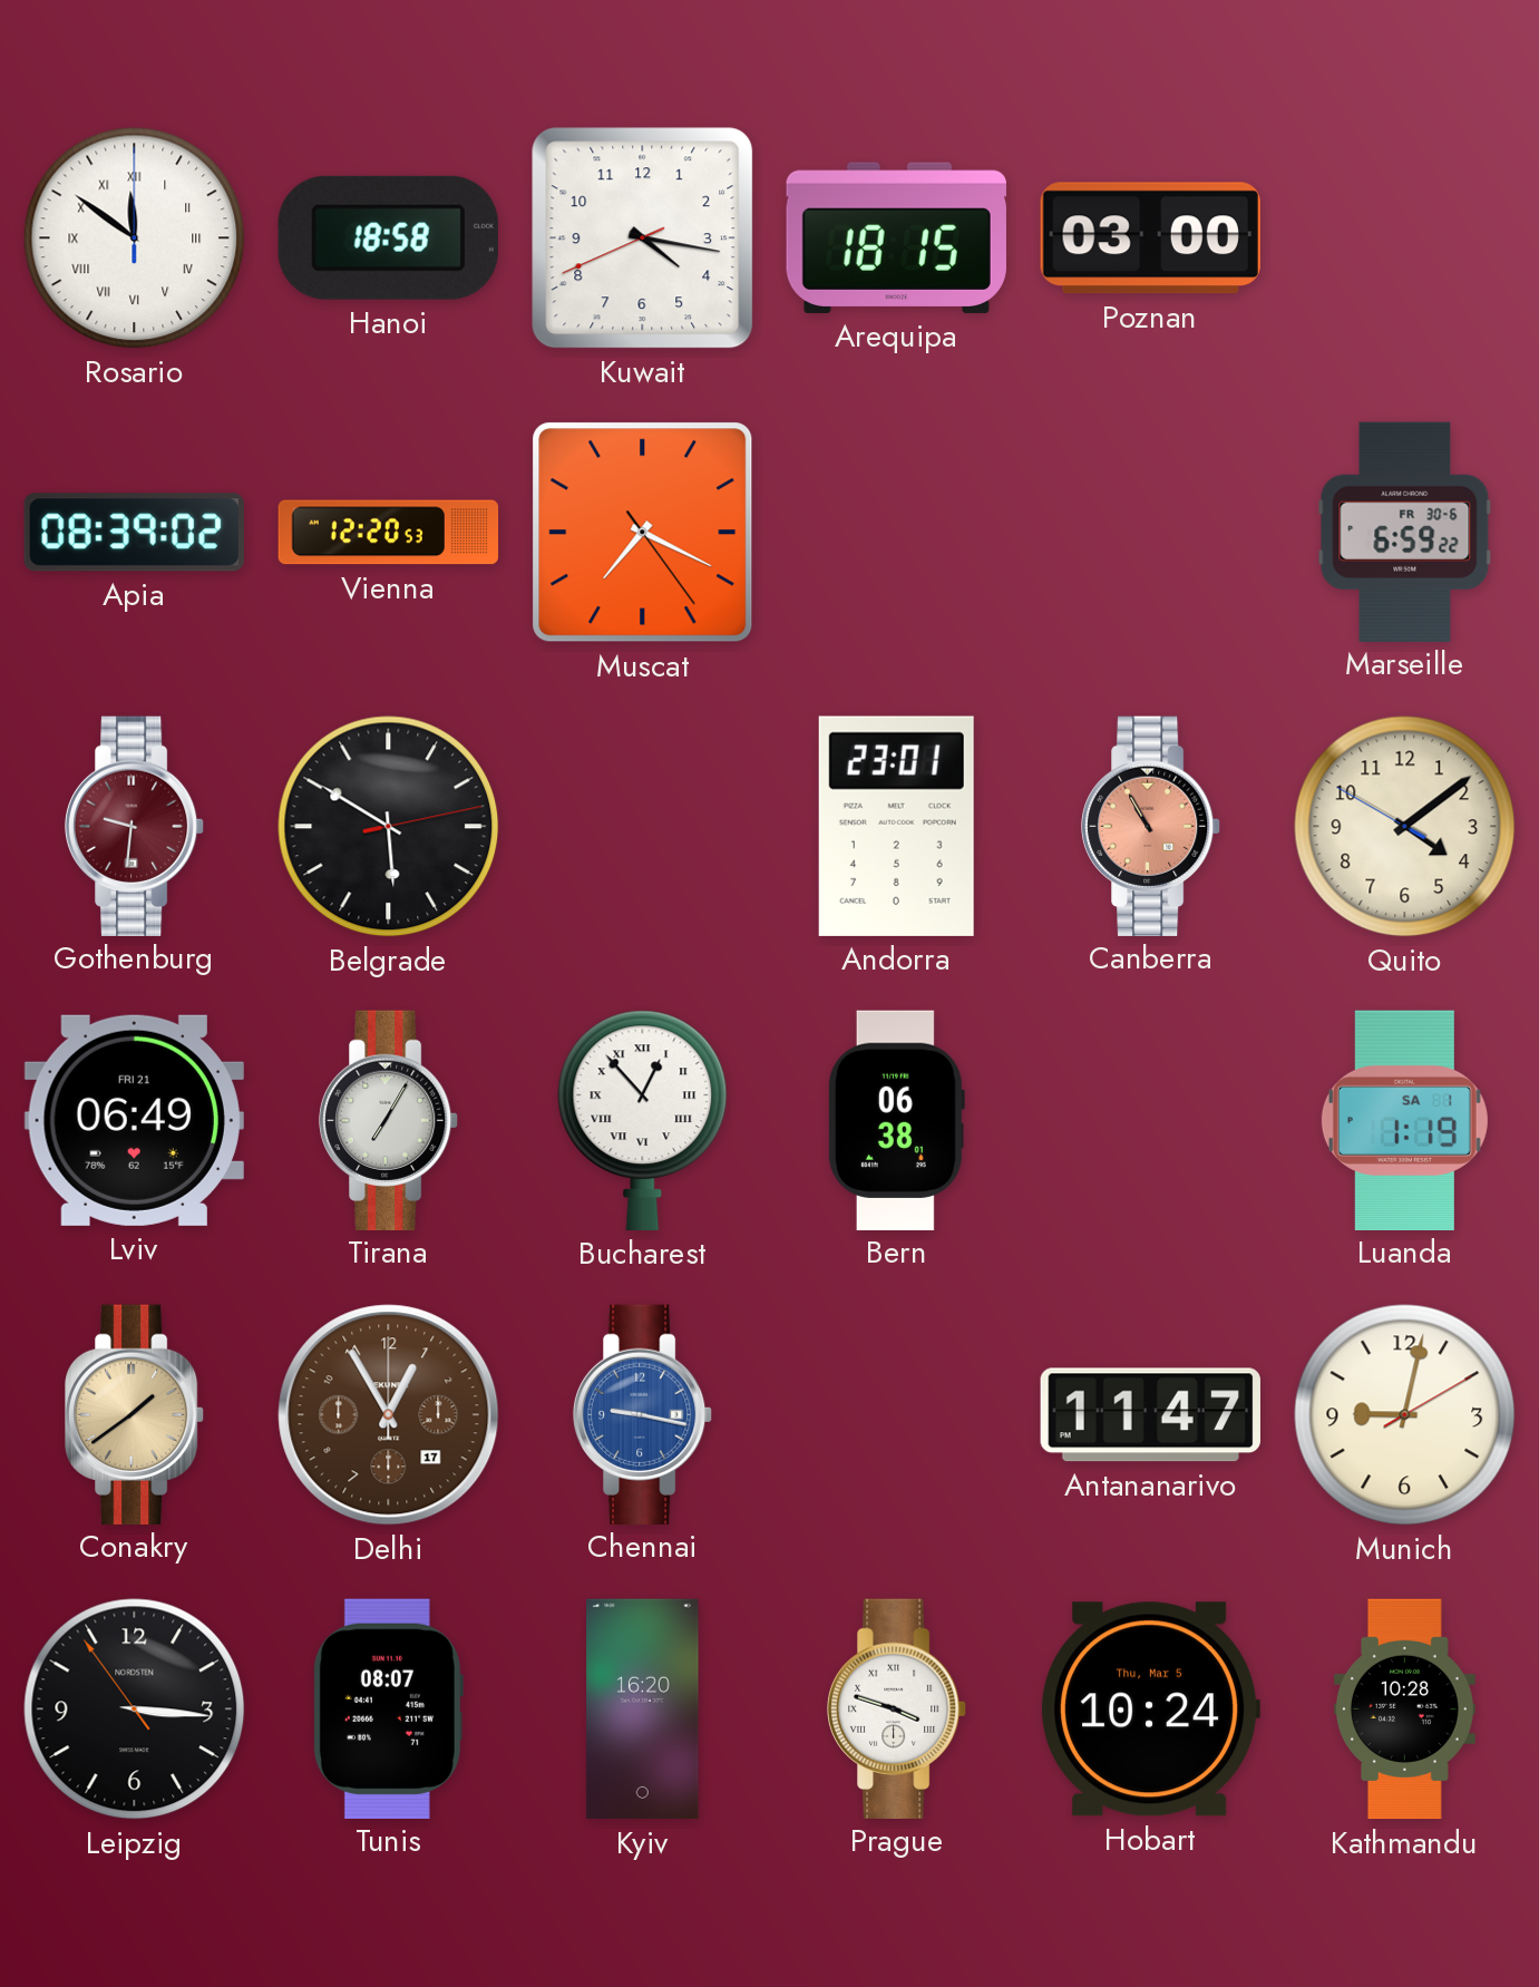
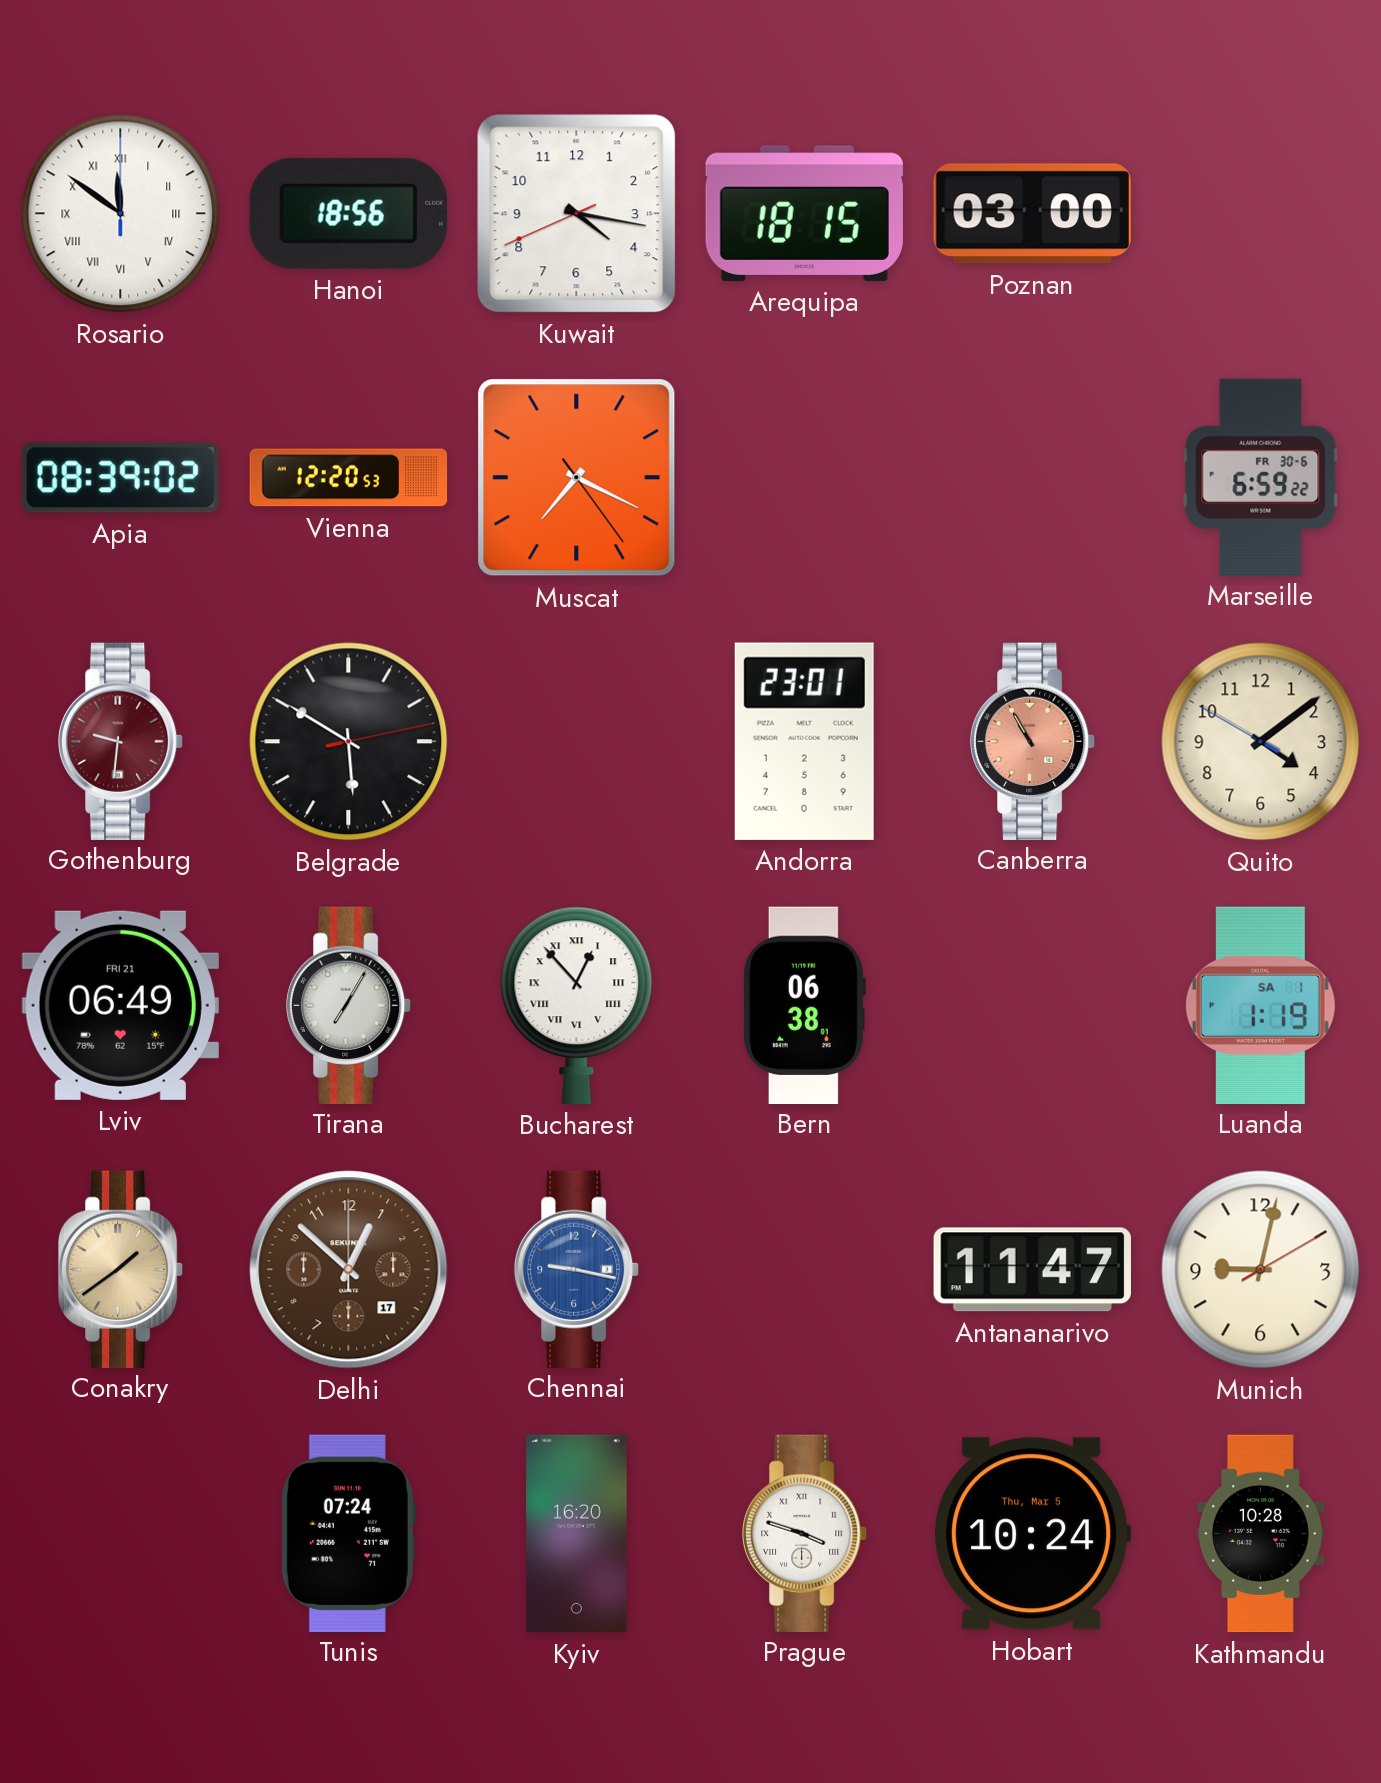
Hanoi: 18:58 -> 18:56 (348, 213)
Delhi: 12:55 -> 12:52 (349, 1270)
Leipzig: 3:15 -> none (135, 1710)
Tunis: 08:07 -> 07:24 (348, 1533)
